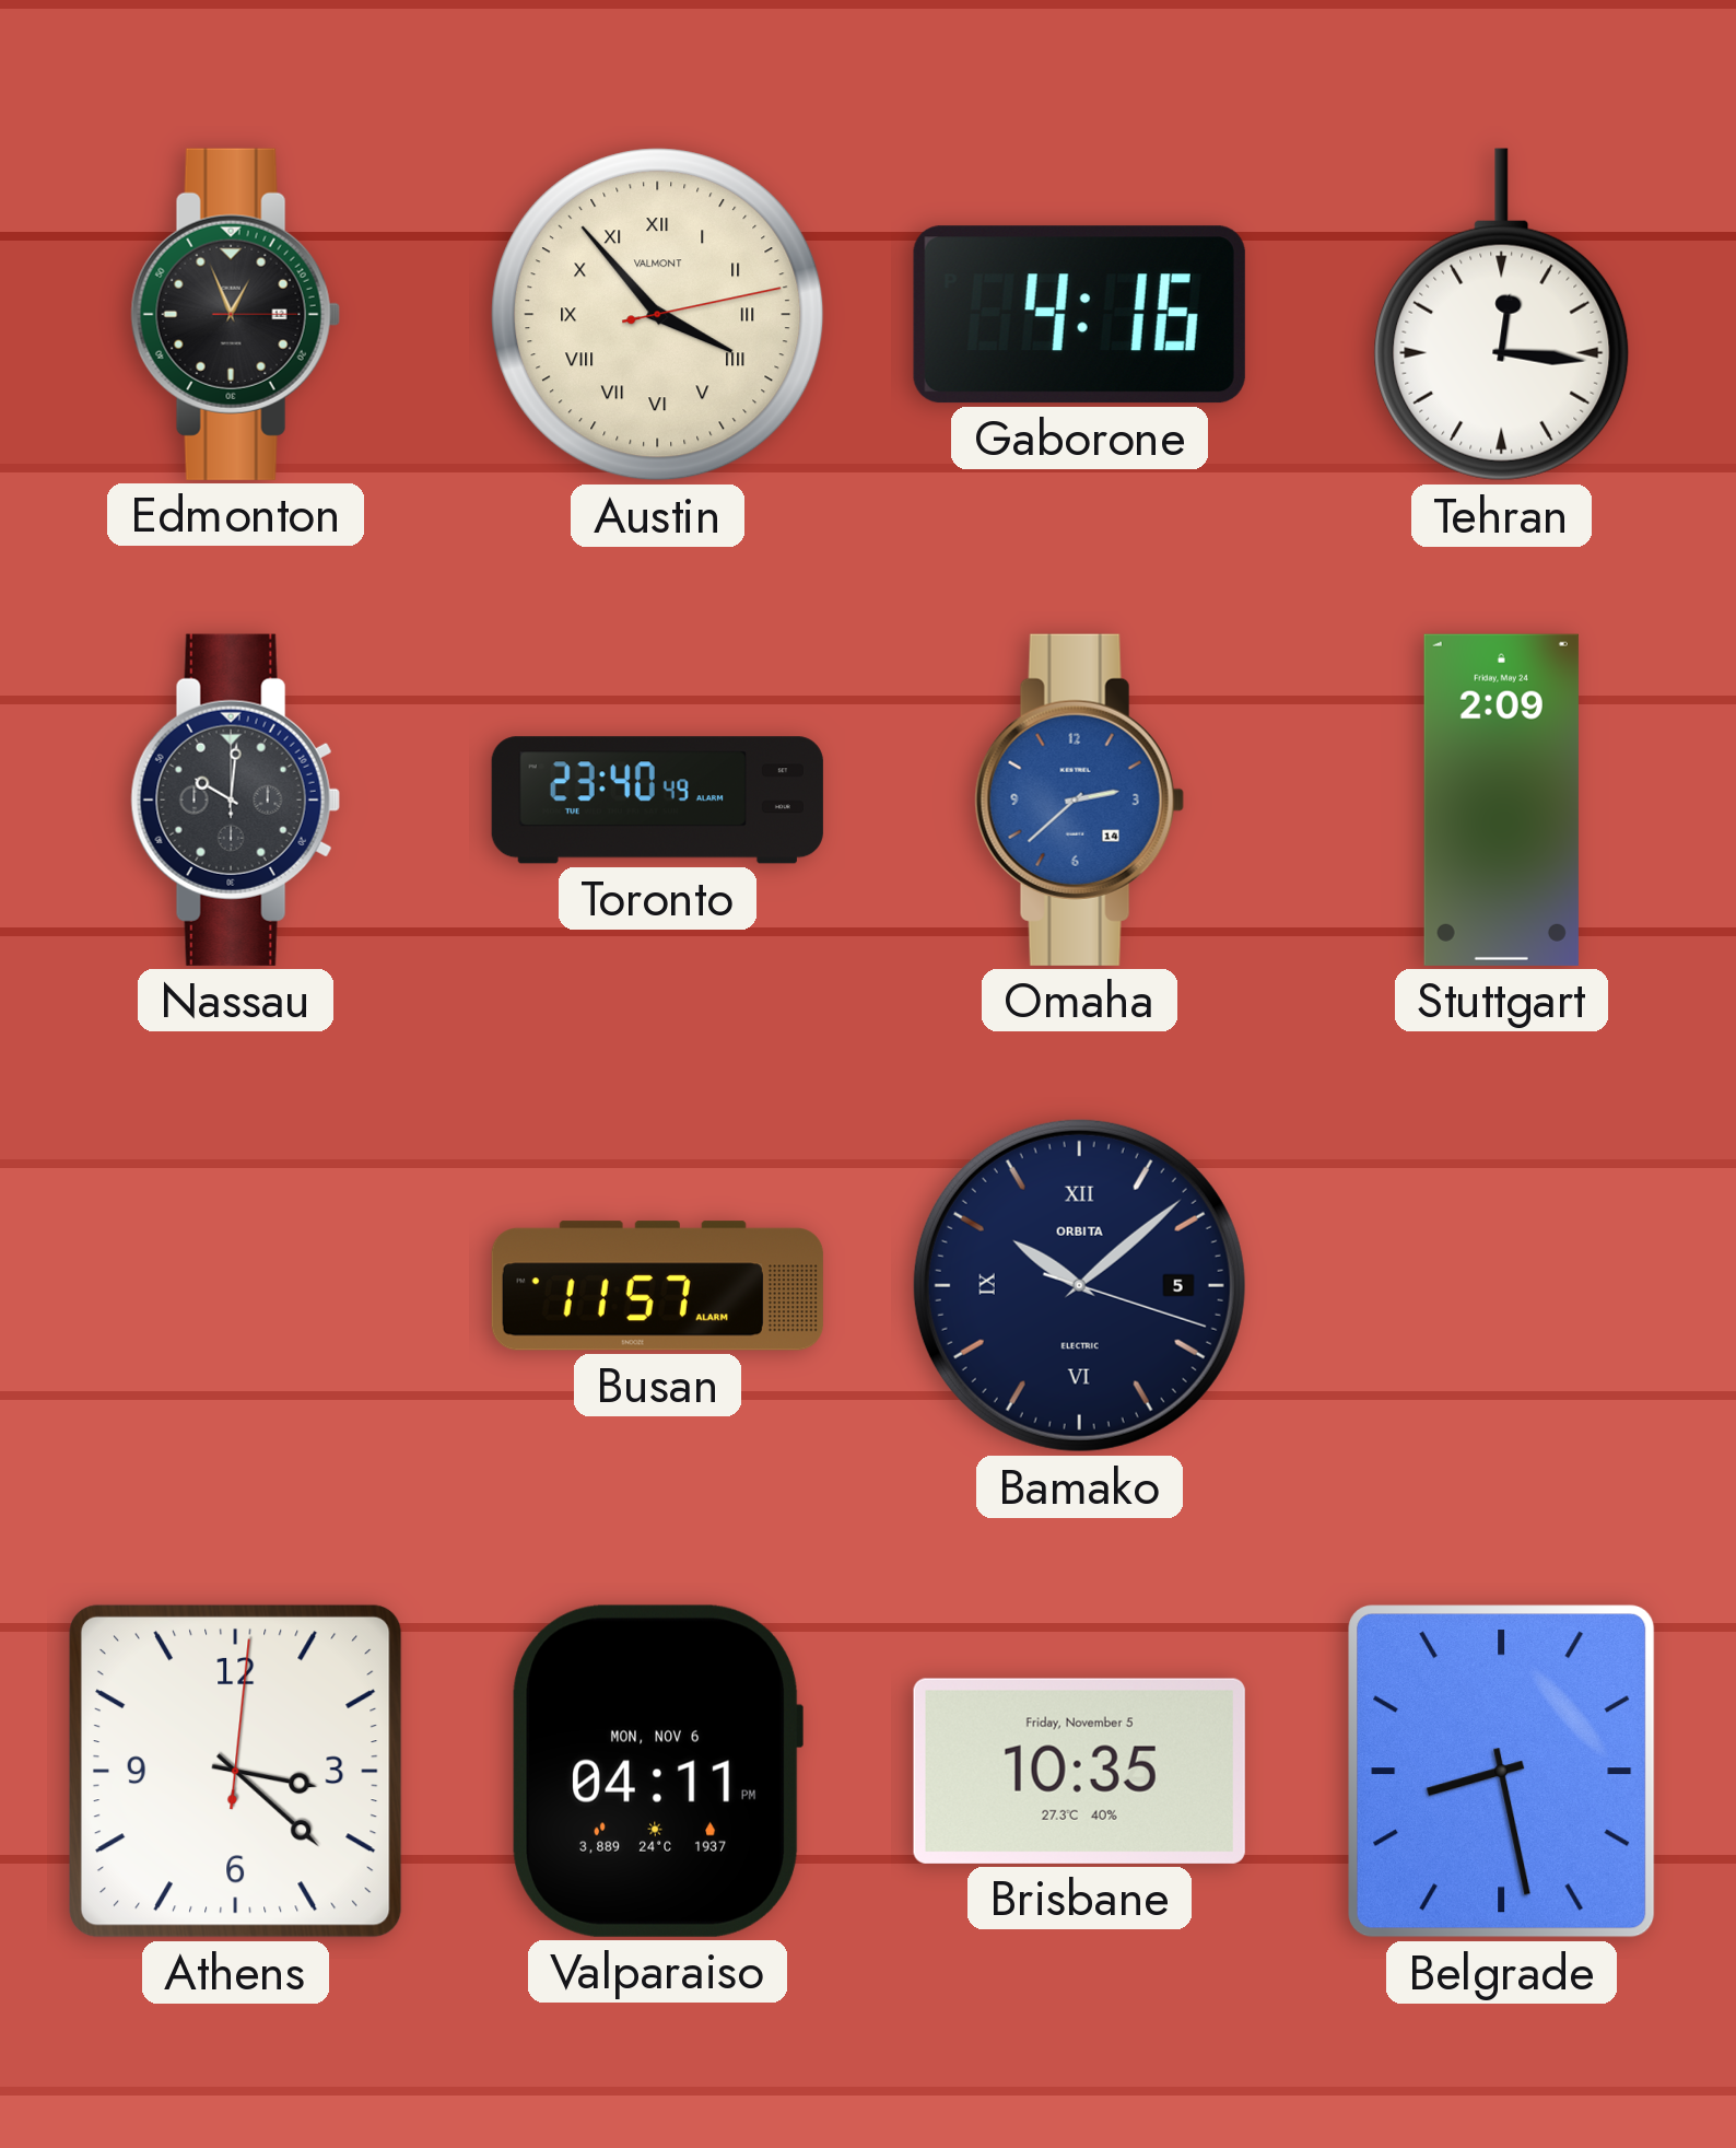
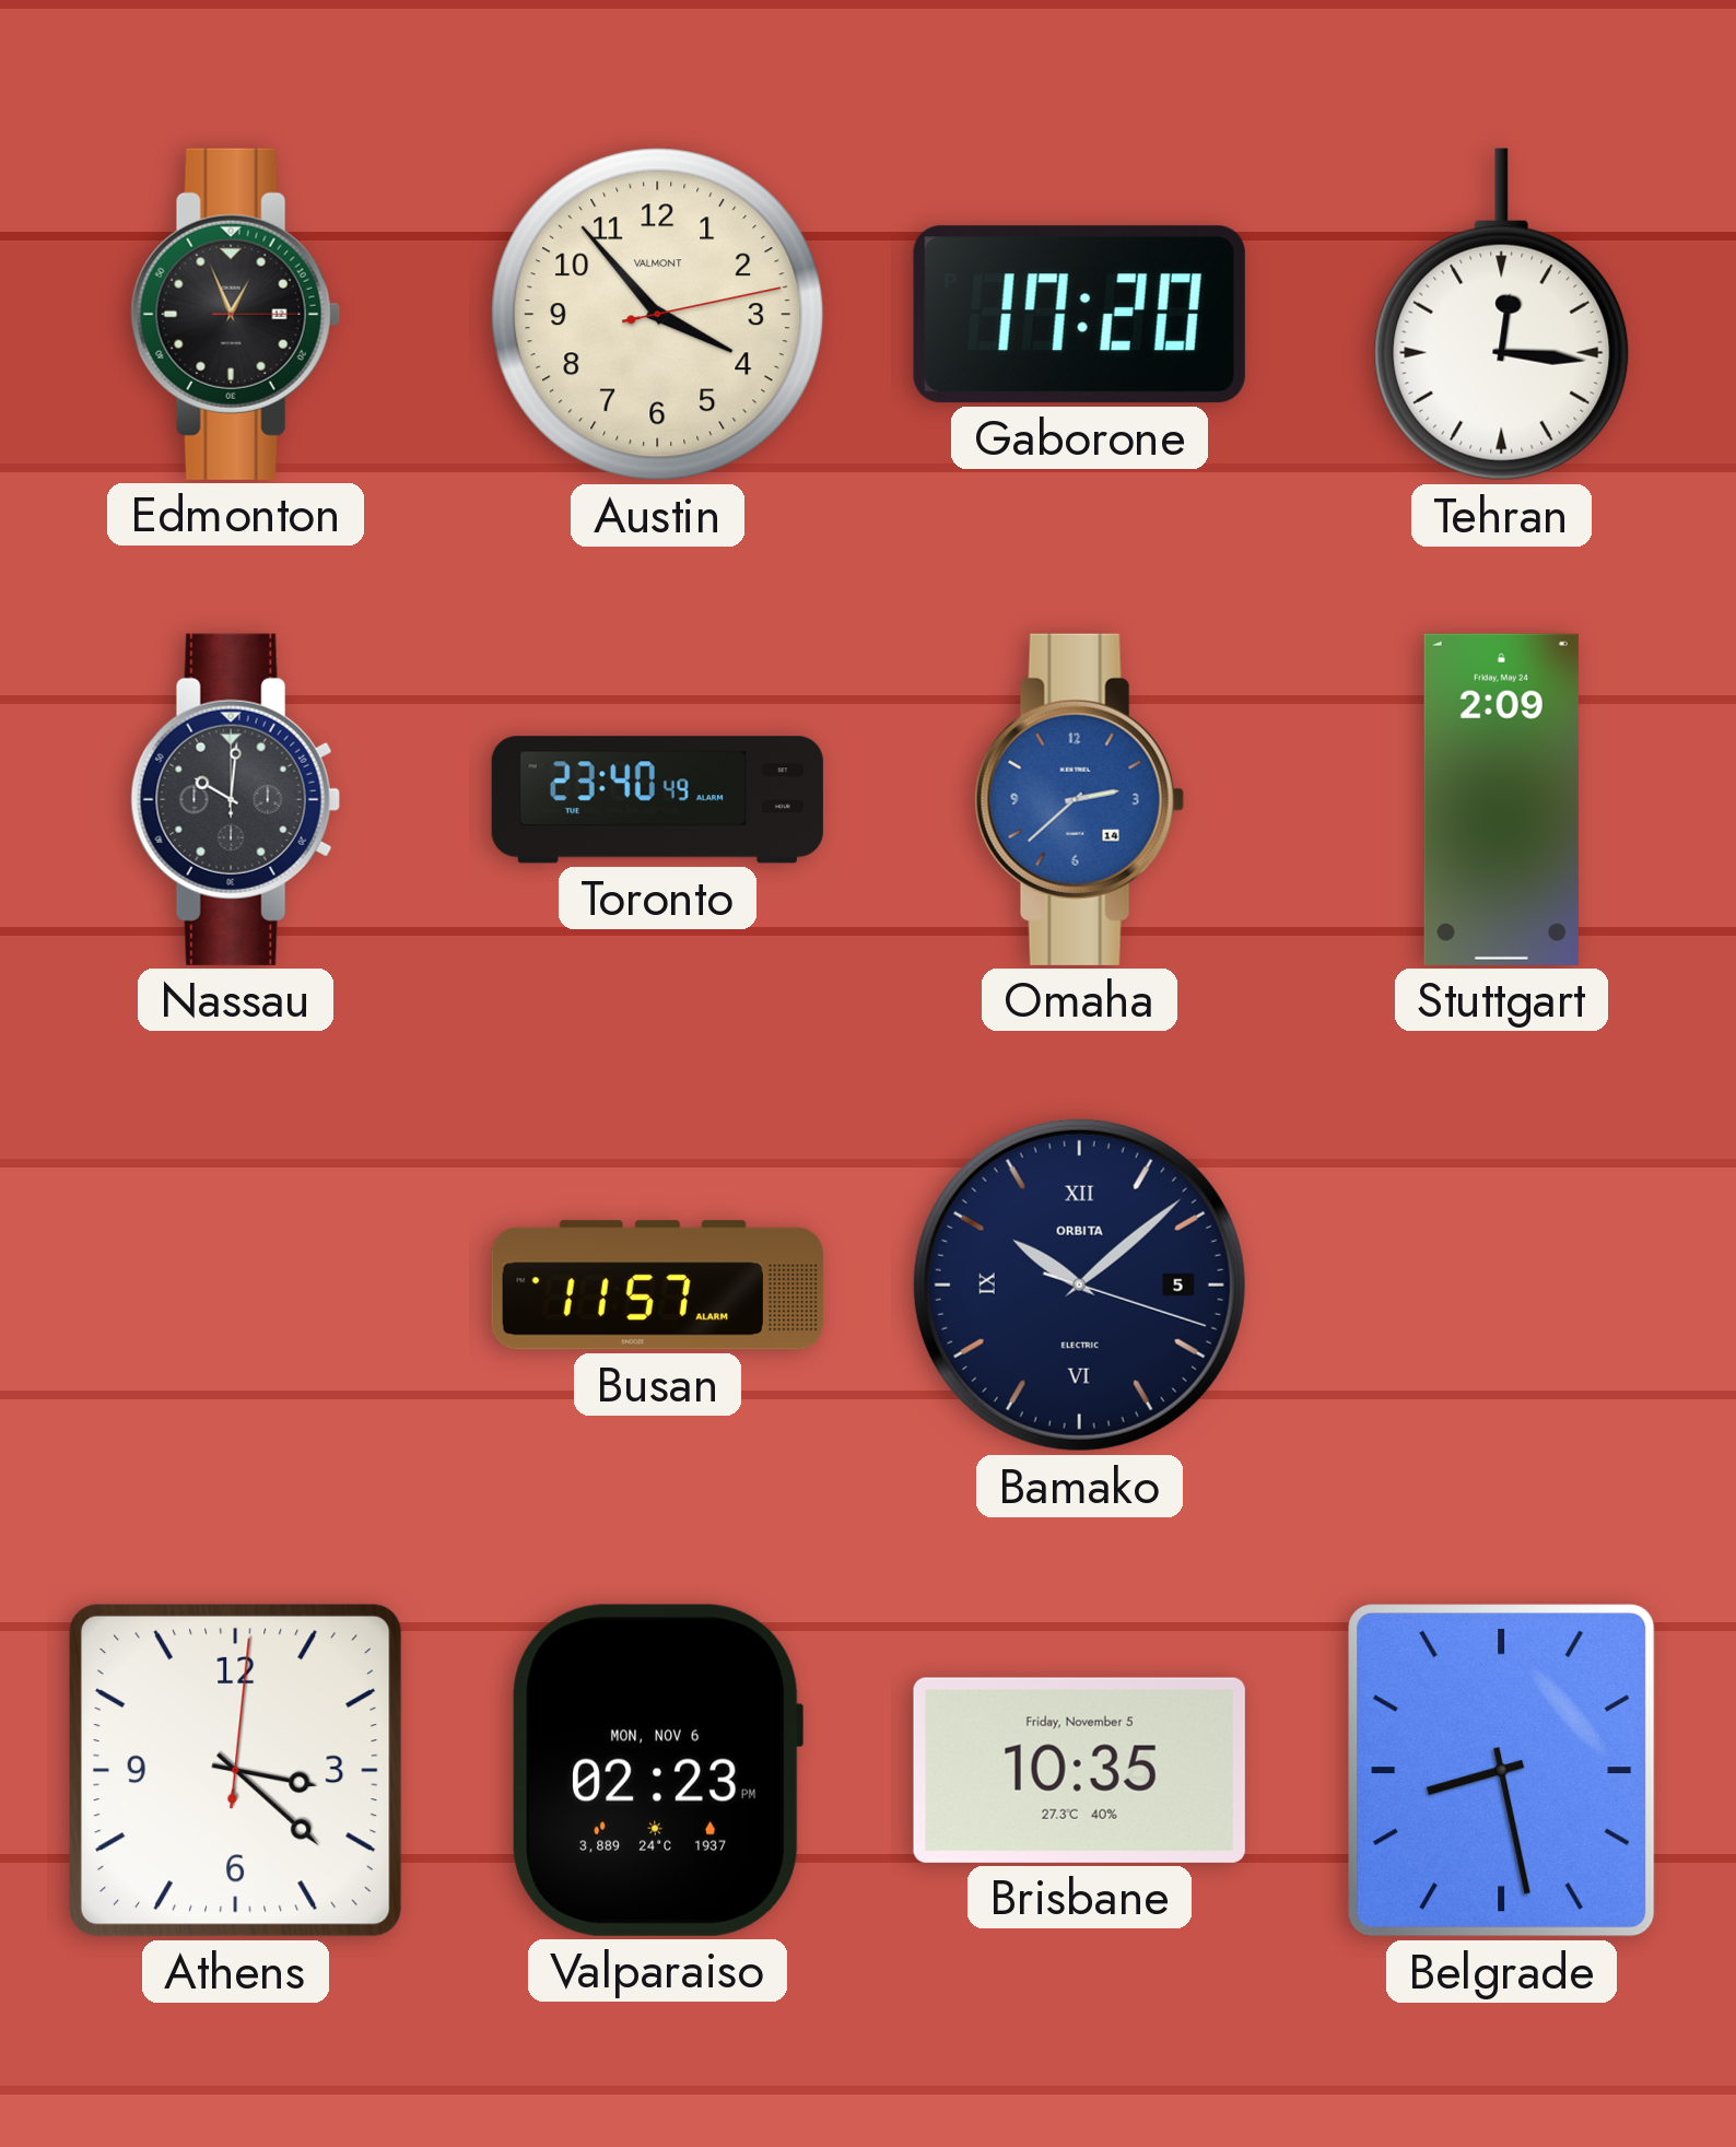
Austin numerals: Roman -> Arabic (658, 315)
Gaborone: 4:16 -> 17:20 (1079, 315)
Valparaiso: 04:11 -> 02:23 (657, 1770)
